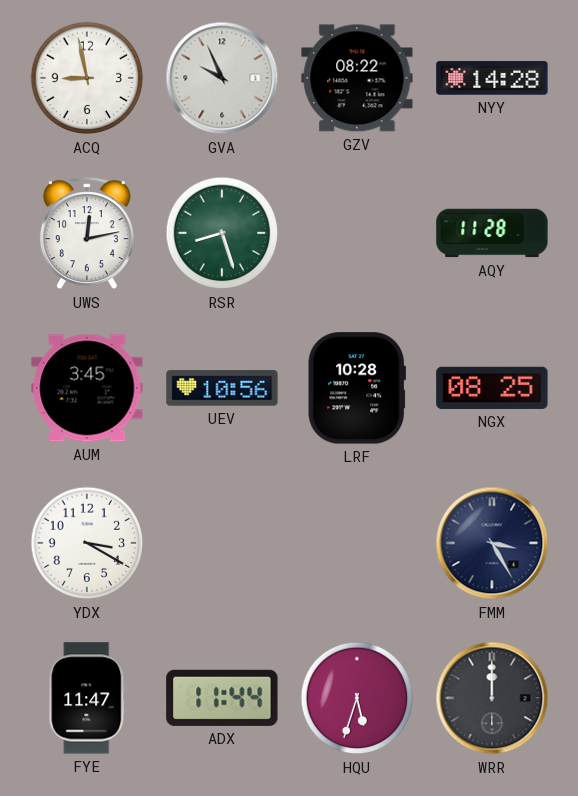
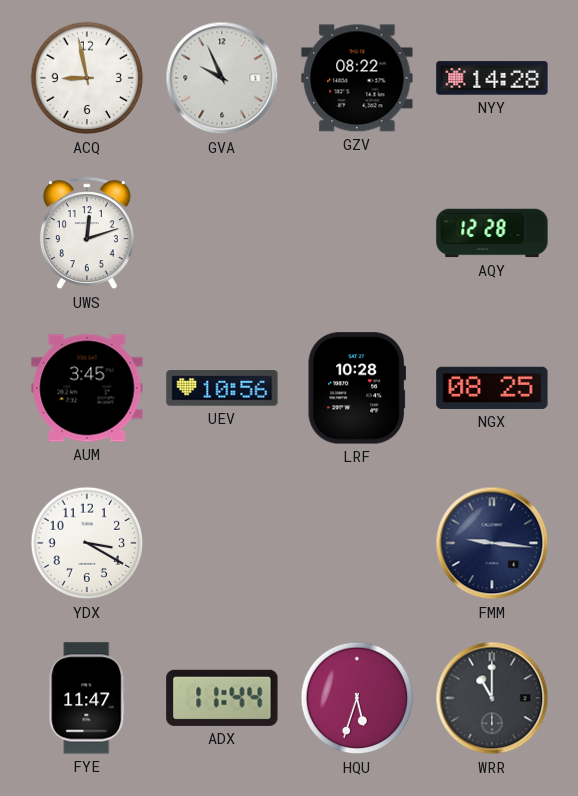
UWS: 12:13 -> 12:12 (87, 234)
RSR: 8:27 -> none (222, 233)
AQY: 11:28 -> 12:28 (492, 233)
FMM: 3:25 -> 9:16 (492, 543)
WRR: 12:00 -> 11:00 (492, 698)
